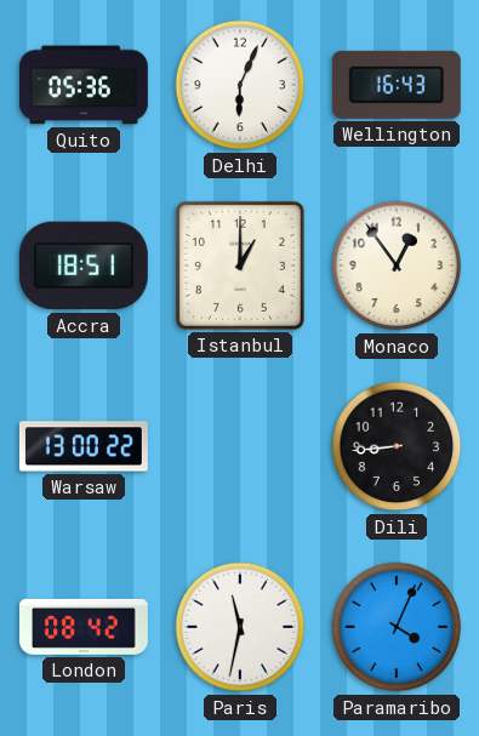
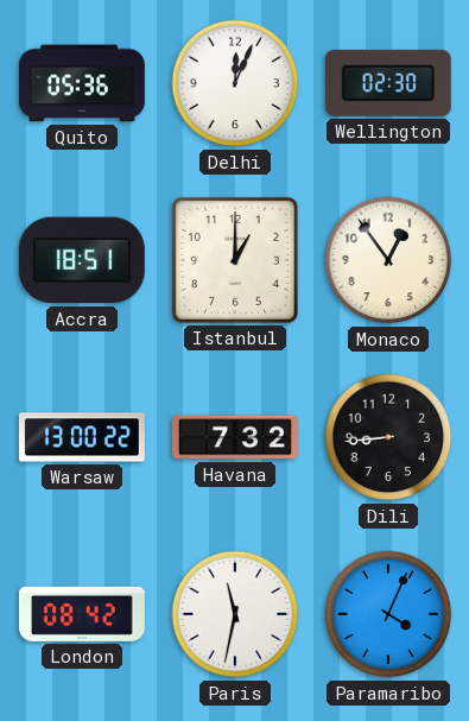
Delhi: 6:04 -> 12:04 (235, 83)
Wellington: 16:43 -> 02:30 (388, 83)
Havana: none -> 7:32 (235, 437)
